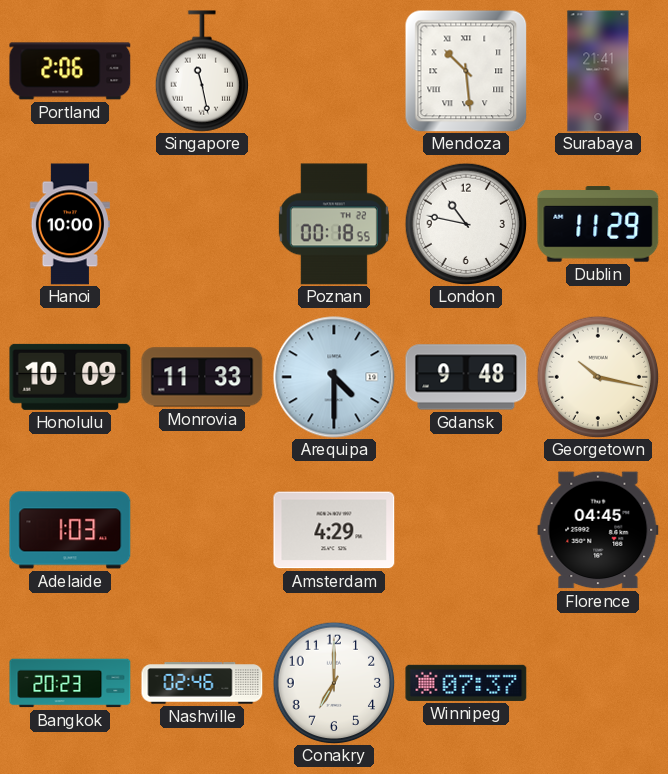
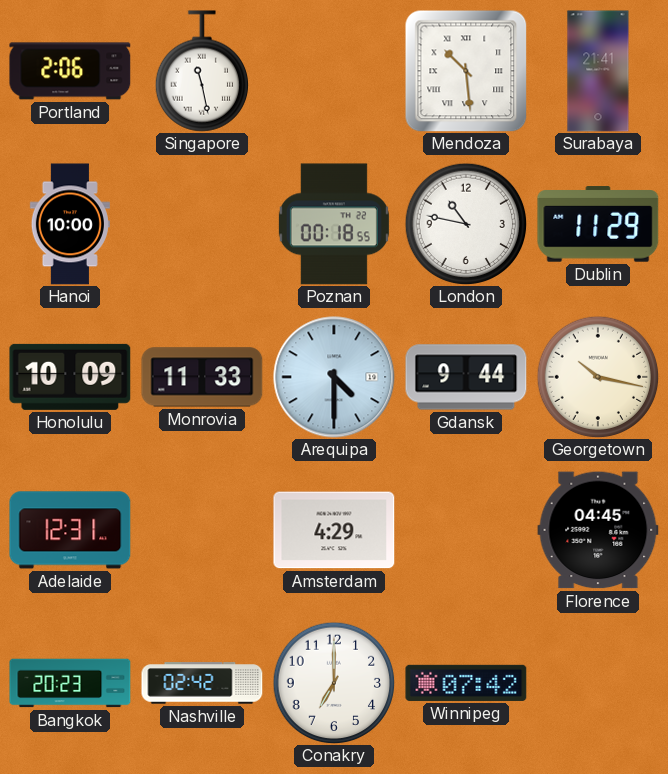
Gdansk: 9:48 -> 9:44 (466, 377)
Adelaide: 1:03 -> 12:31 (70, 530)
Nashville: 02:46 -> 02:42 (202, 683)
Winnipeg: 07:37 -> 07:42 (466, 683)
